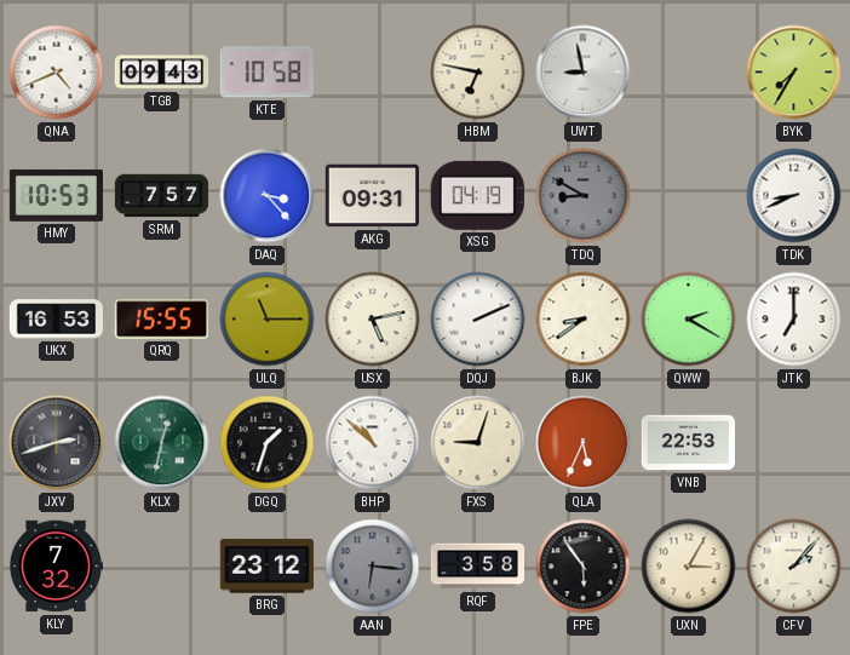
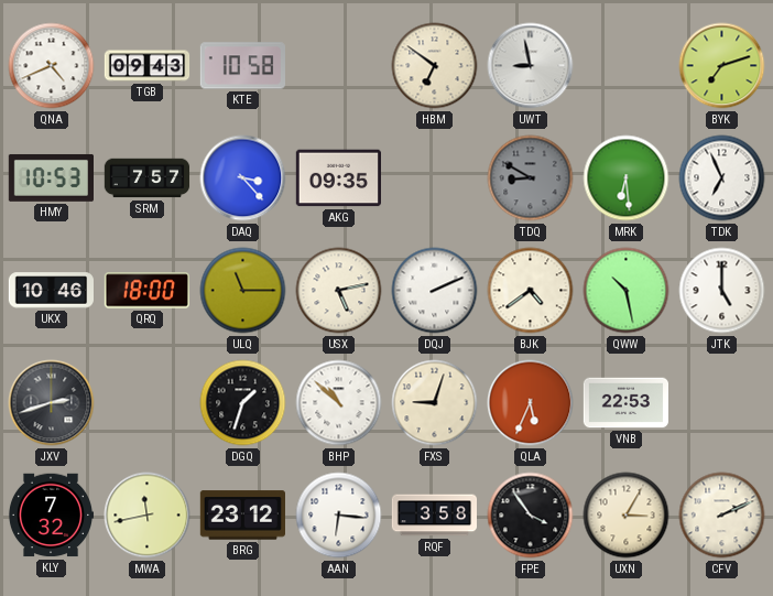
HBM: 6:47 -> 6:51 (435, 66)
BYK: 7:35 -> 7:12 (722, 66)
AKG: 09:31 -> 09:35 (338, 178)
XSG: 04:19 -> none (477, 195)
MRK: none -> 6:29 (627, 178)
TDK: 8:41 -> 6:56 (722, 178)
UKX: 16:53 -> 10:46 (51, 291)
QRQ: 15:55 -> 18:00 (146, 291)
BJK: 8:39 -> 4:39 (531, 291)
QWW: 2:20 -> 10:28 (627, 291)
JTK: 7:00 -> 5:00 (722, 291)
KLX: 12:32 -> none (162, 443)
MWA: none -> 11:43 (148, 516)
AAN dial: grey -> white (339, 516)
FPE: 5:54 -> 3:54 (531, 516)
CFV: 2:07 -> 2:11 (722, 516)
